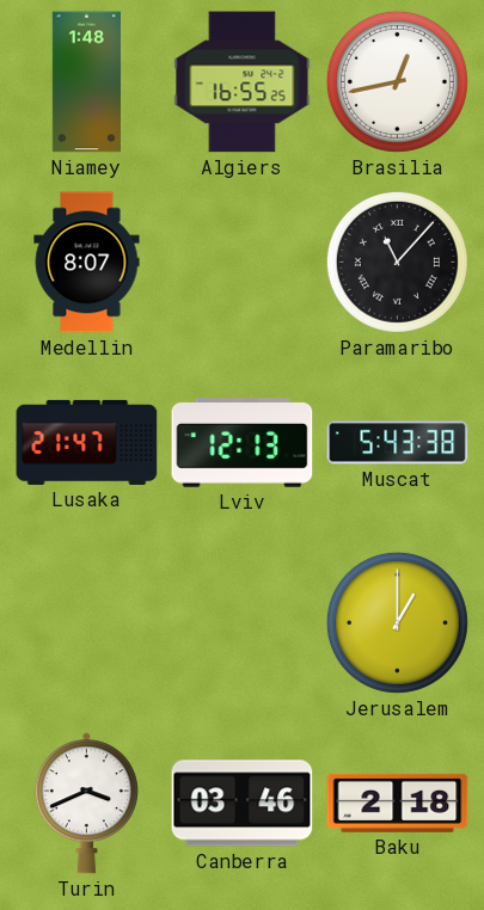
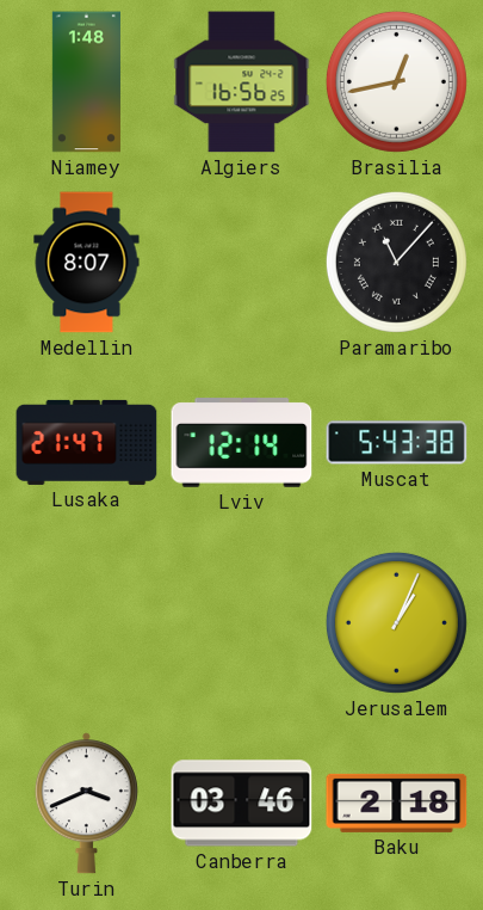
Algiers: 16:55 -> 16:56 (242, 82)
Lviv: 12:13 -> 12:14 (242, 443)
Jerusalem: 1:00 -> 1:04 (396, 622)
